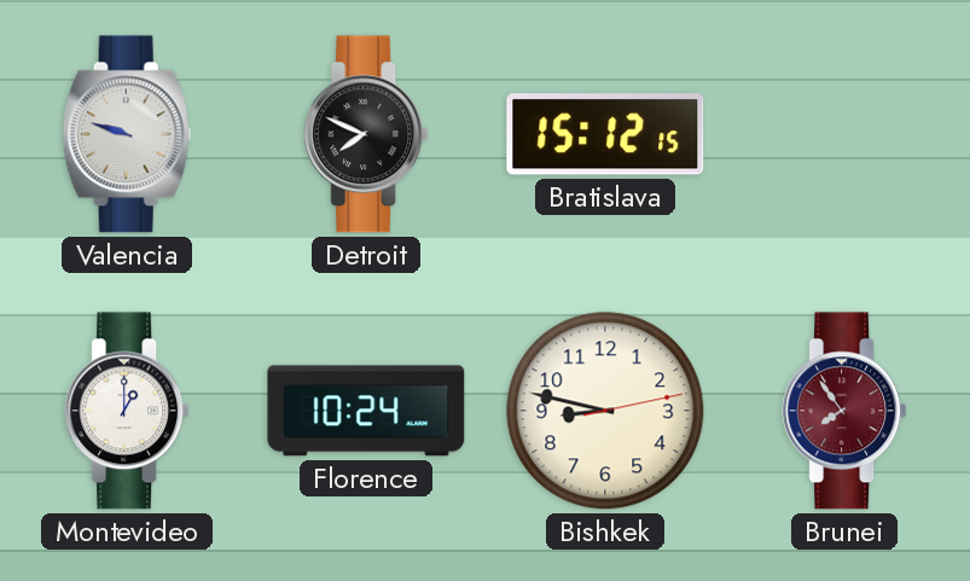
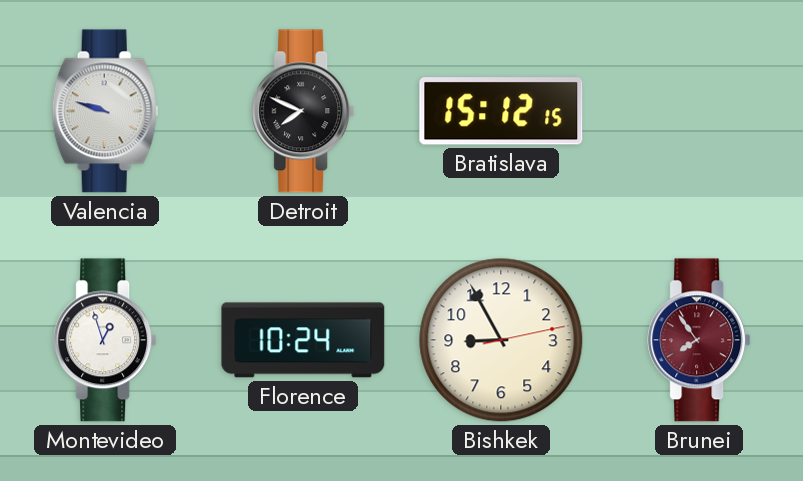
Montevideo: 1:00 -> 12:57 (105, 340)
Bishkek: 8:47 -> 8:55 (501, 340)
